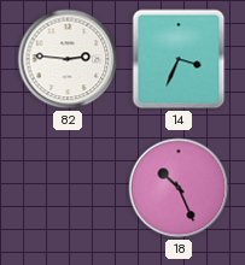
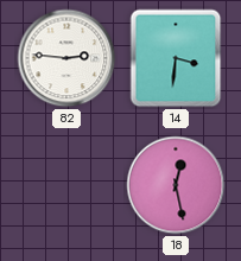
14: 3:34 -> 3:31 (176, 58)
18: 10:26 -> 12:28 (176, 185)
